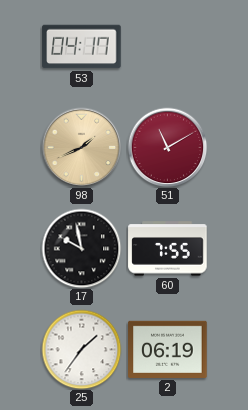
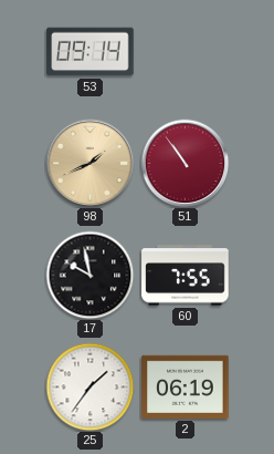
53: 04:17 -> 09:14 (91, 52)
51: 11:10 -> 10:54 (185, 163)
